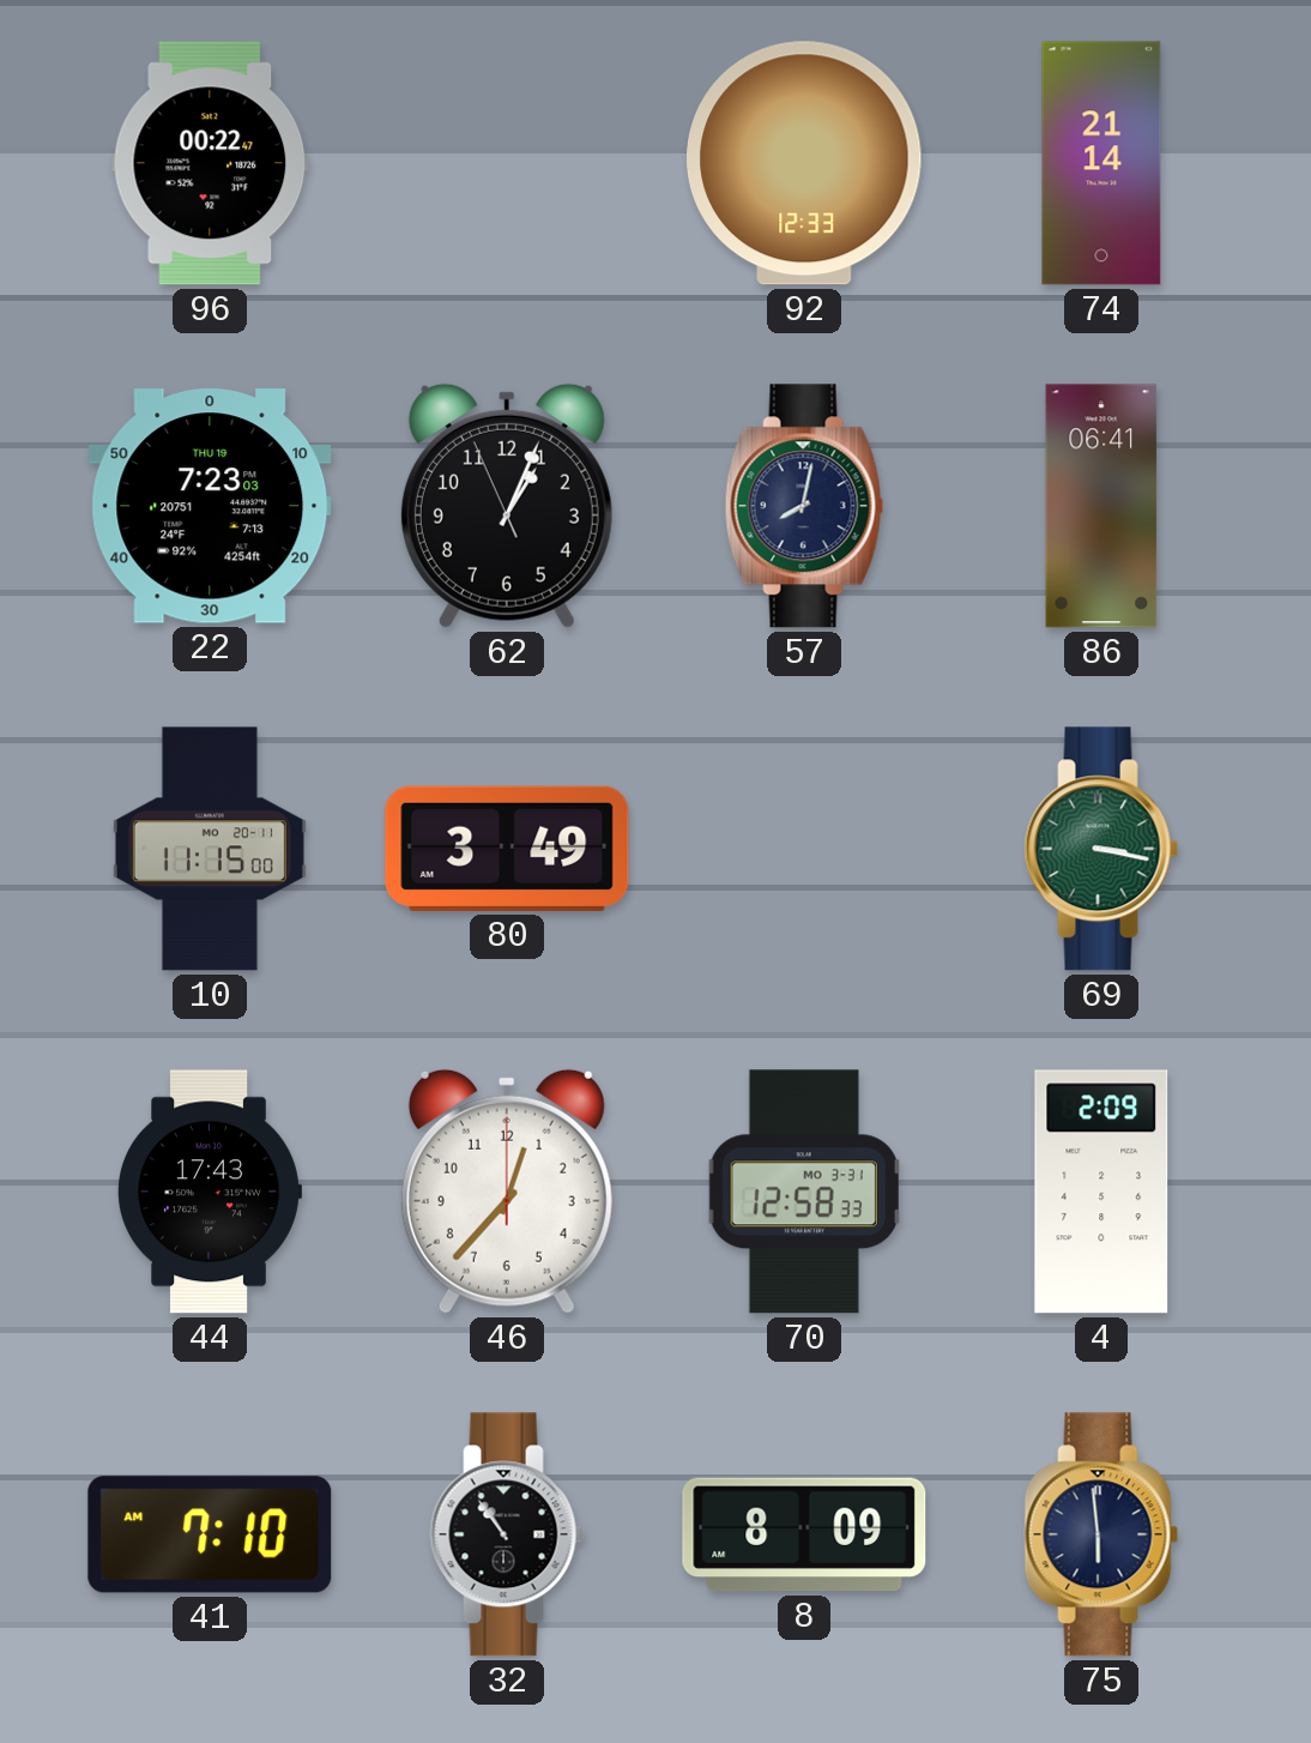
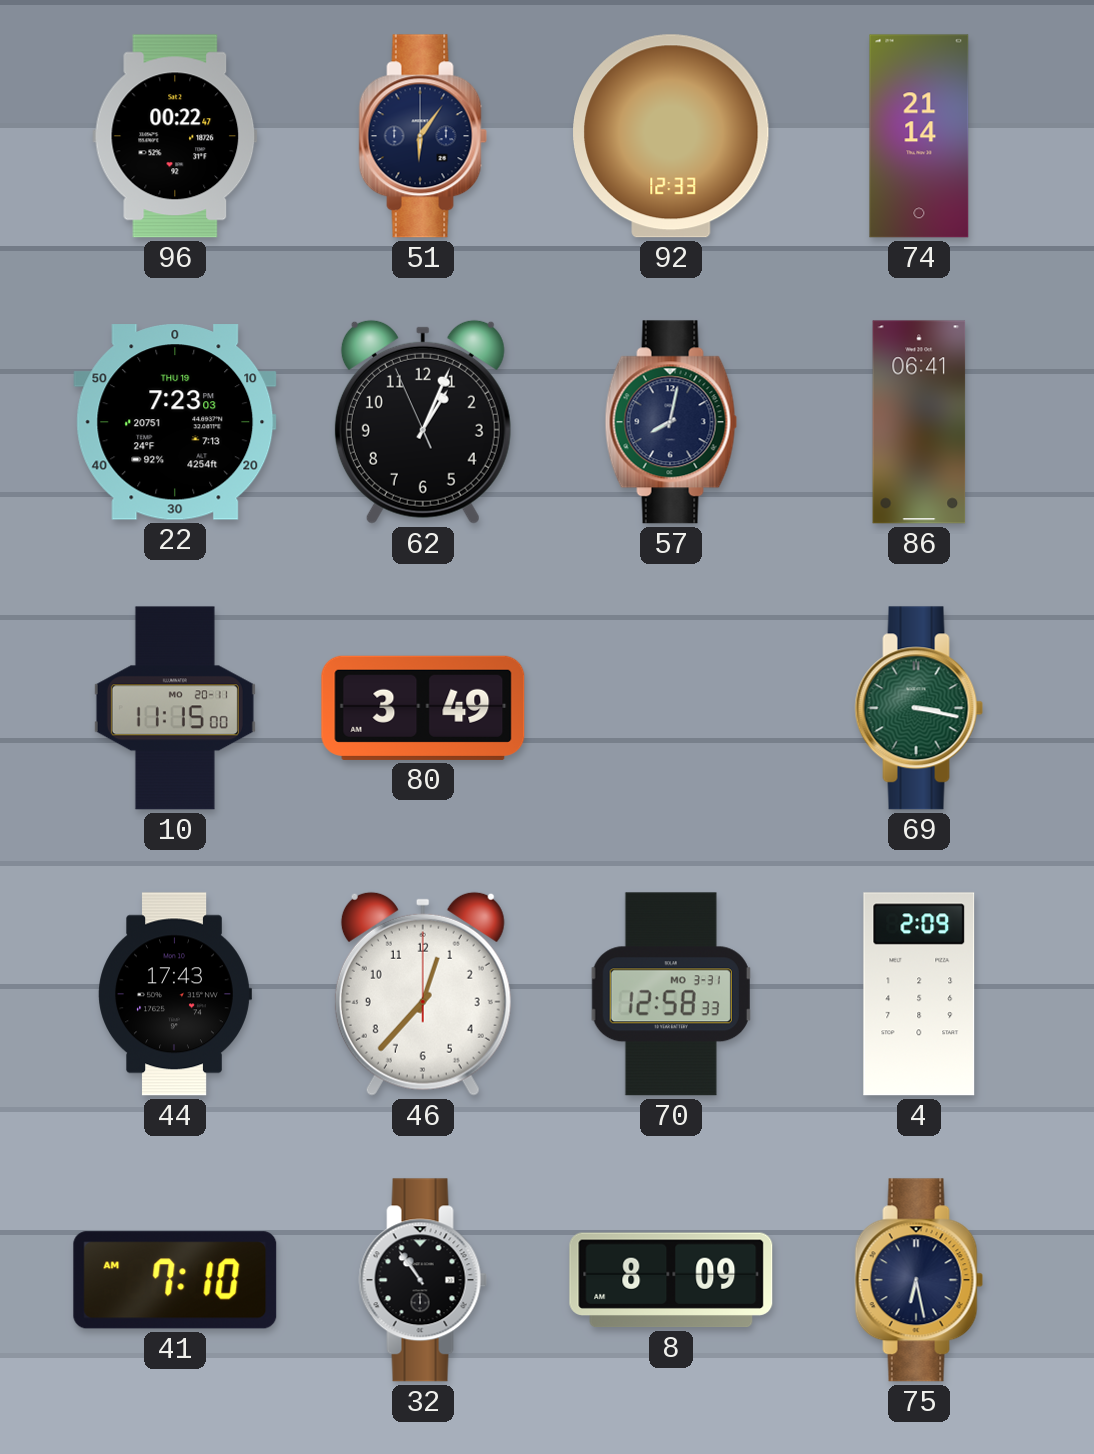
51: none -> 6:06 (423, 136)
75: 5:59 -> 6:28 (919, 1280)
